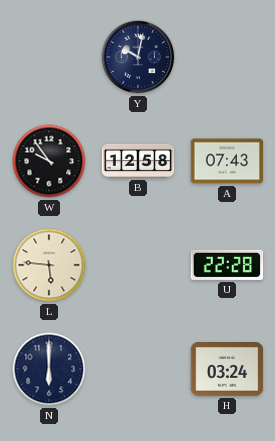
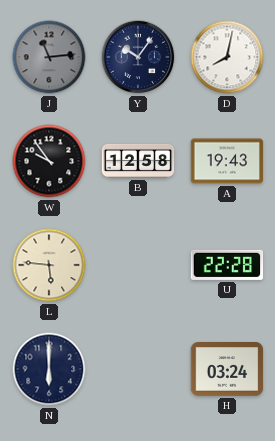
J: none -> 11:14 (49, 57)
Y: 10:02 -> 10:06 (138, 57)
D: none -> 8:02 (227, 57)
A: 07:43 -> 19:43 (227, 161)
